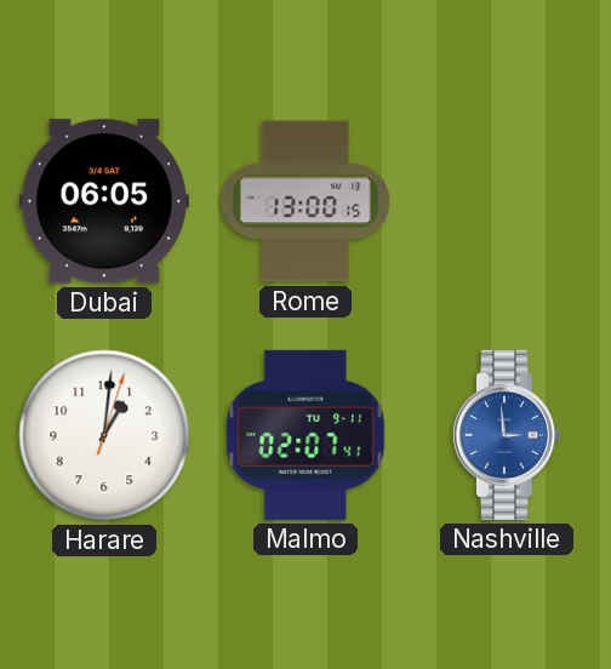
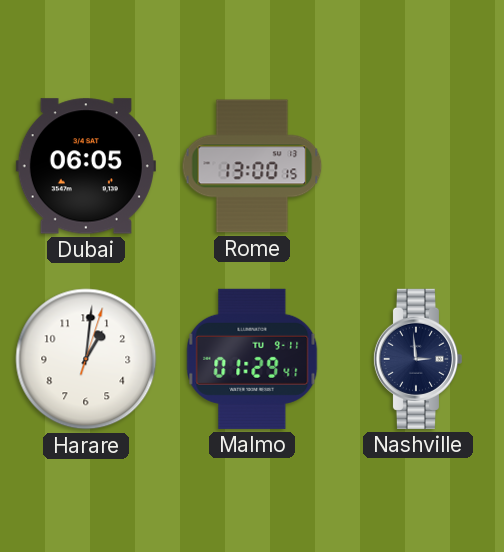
Malmo: 02:07 -> 01:29 (252, 359)
Nashville dial: blue -> navy (417, 359)
